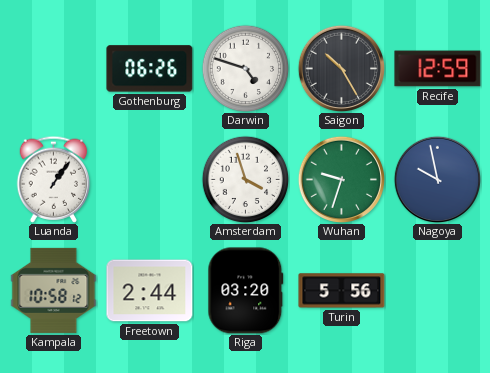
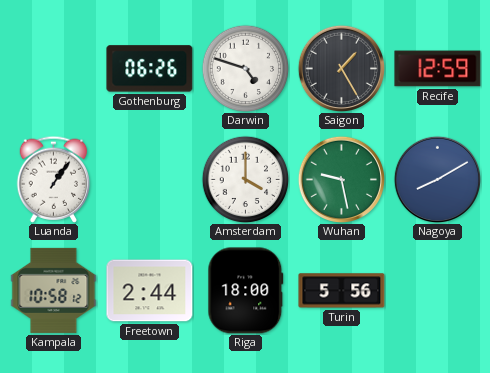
Saigon: 10:25 -> 1:25 (341, 68)
Amsterdam: 3:57 -> 4:00 (245, 179)
Wuhan: 9:33 -> 9:28 (341, 179)
Nagoya: 9:58 -> 8:10 (437, 179)
Riga: 03:20 -> 18:00 (246, 291)
